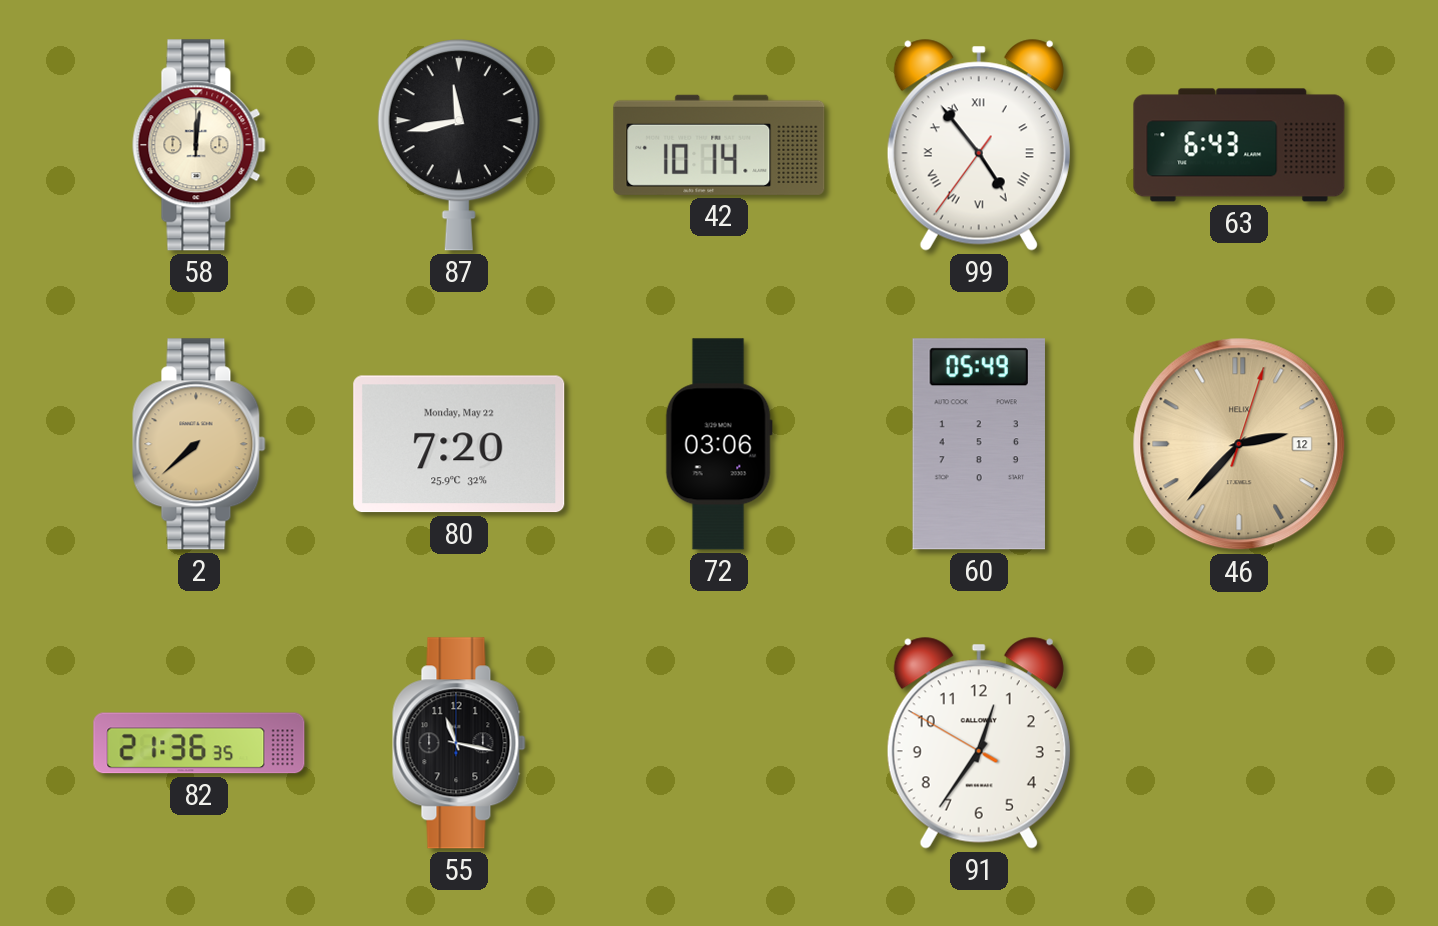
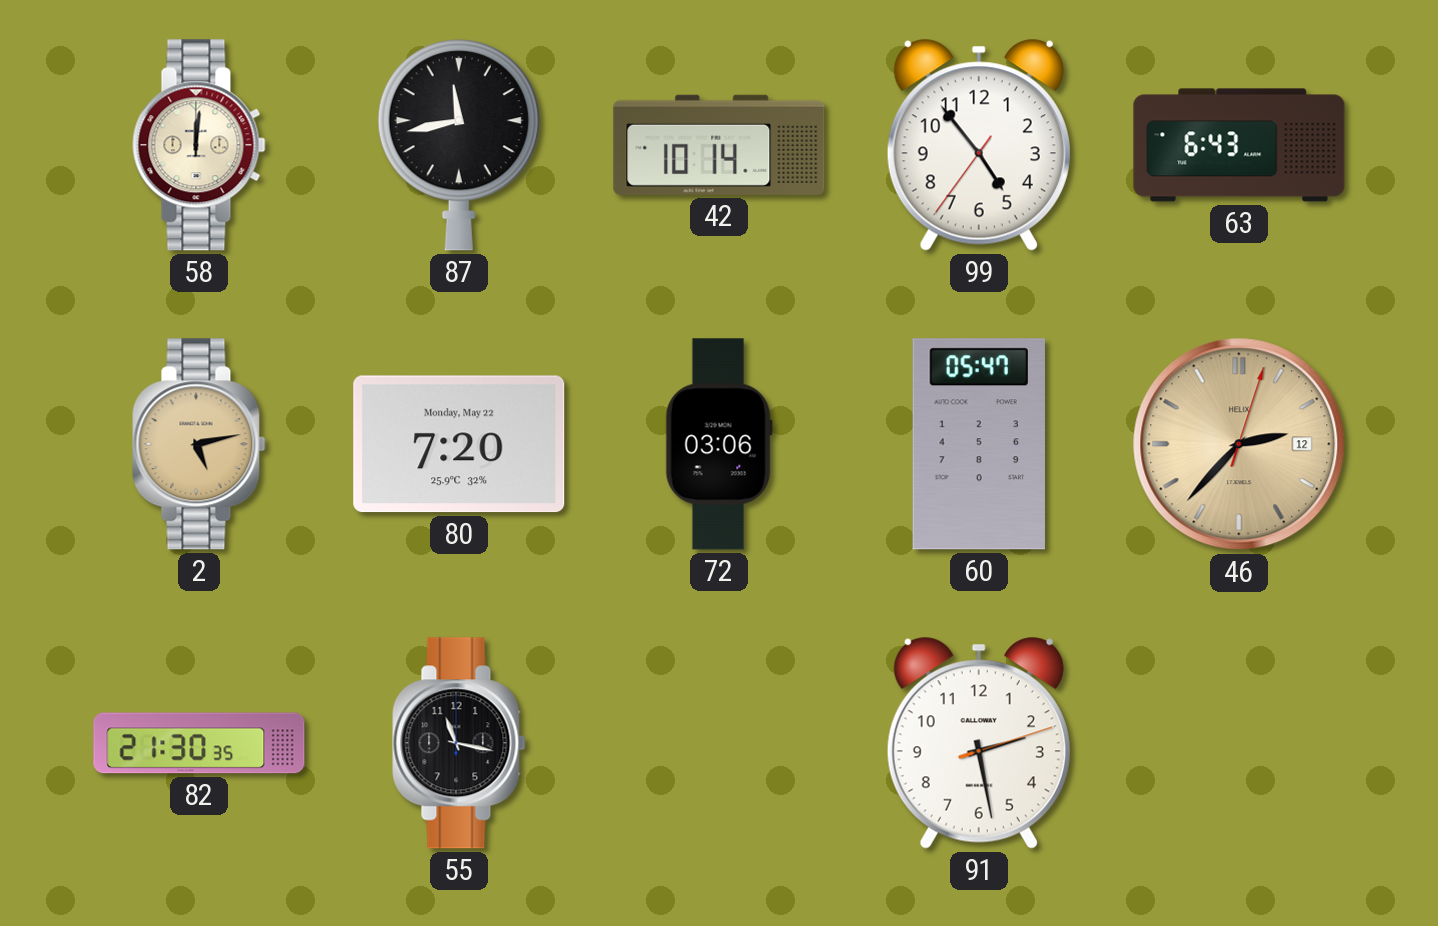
99 numerals: Roman -> Arabic (979, 145)
2: 7:38 -> 5:13 (199, 444)
60: 05:49 -> 05:47 (979, 444)
82: 21:36 -> 21:30 (199, 743)
91: 12:35 -> 2:28 (979, 743)
